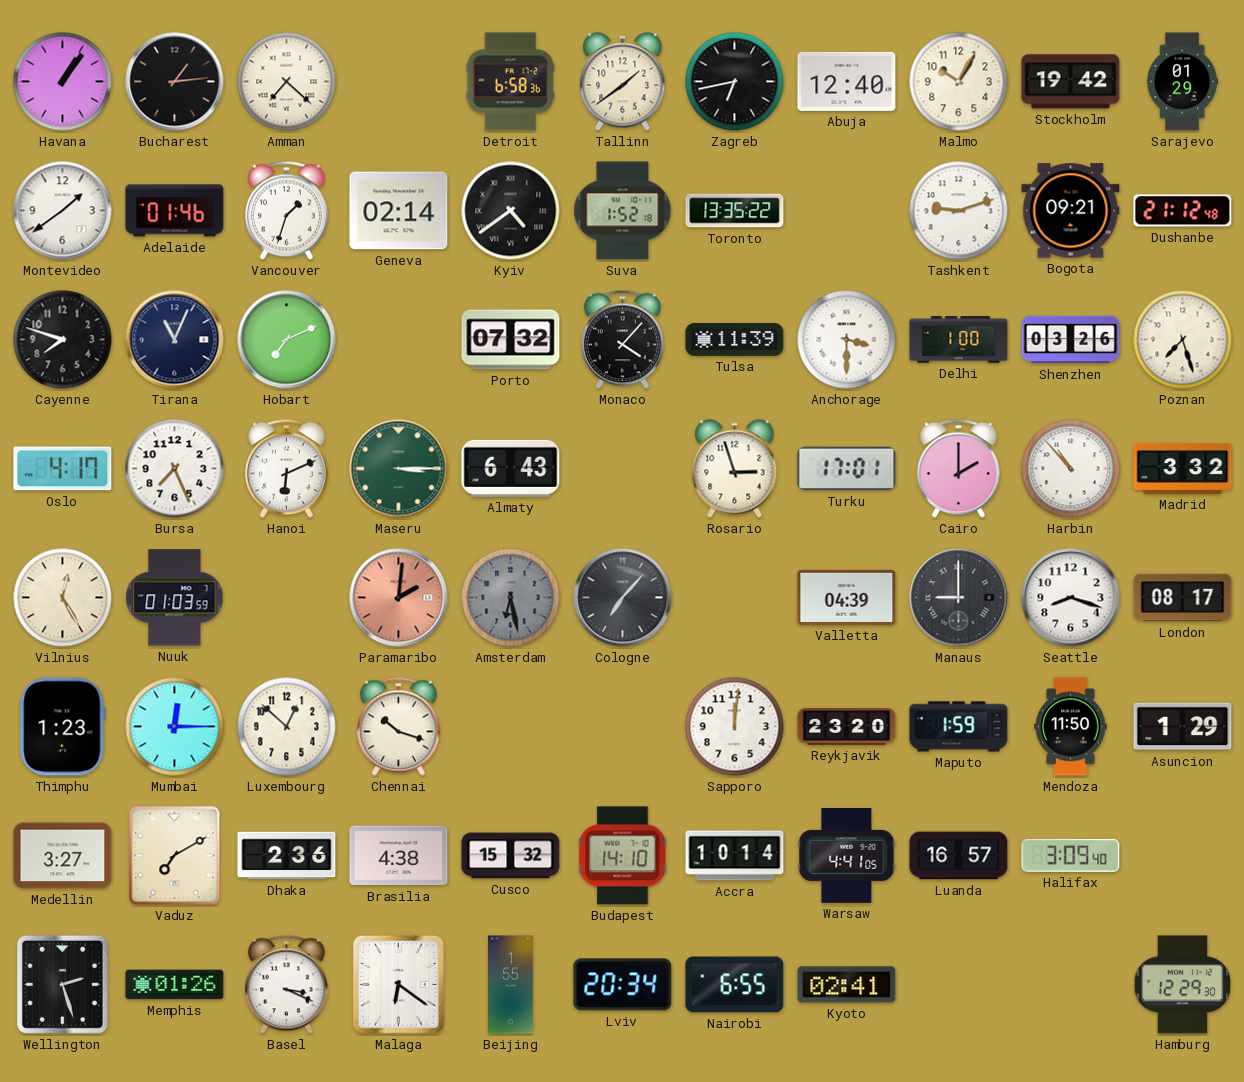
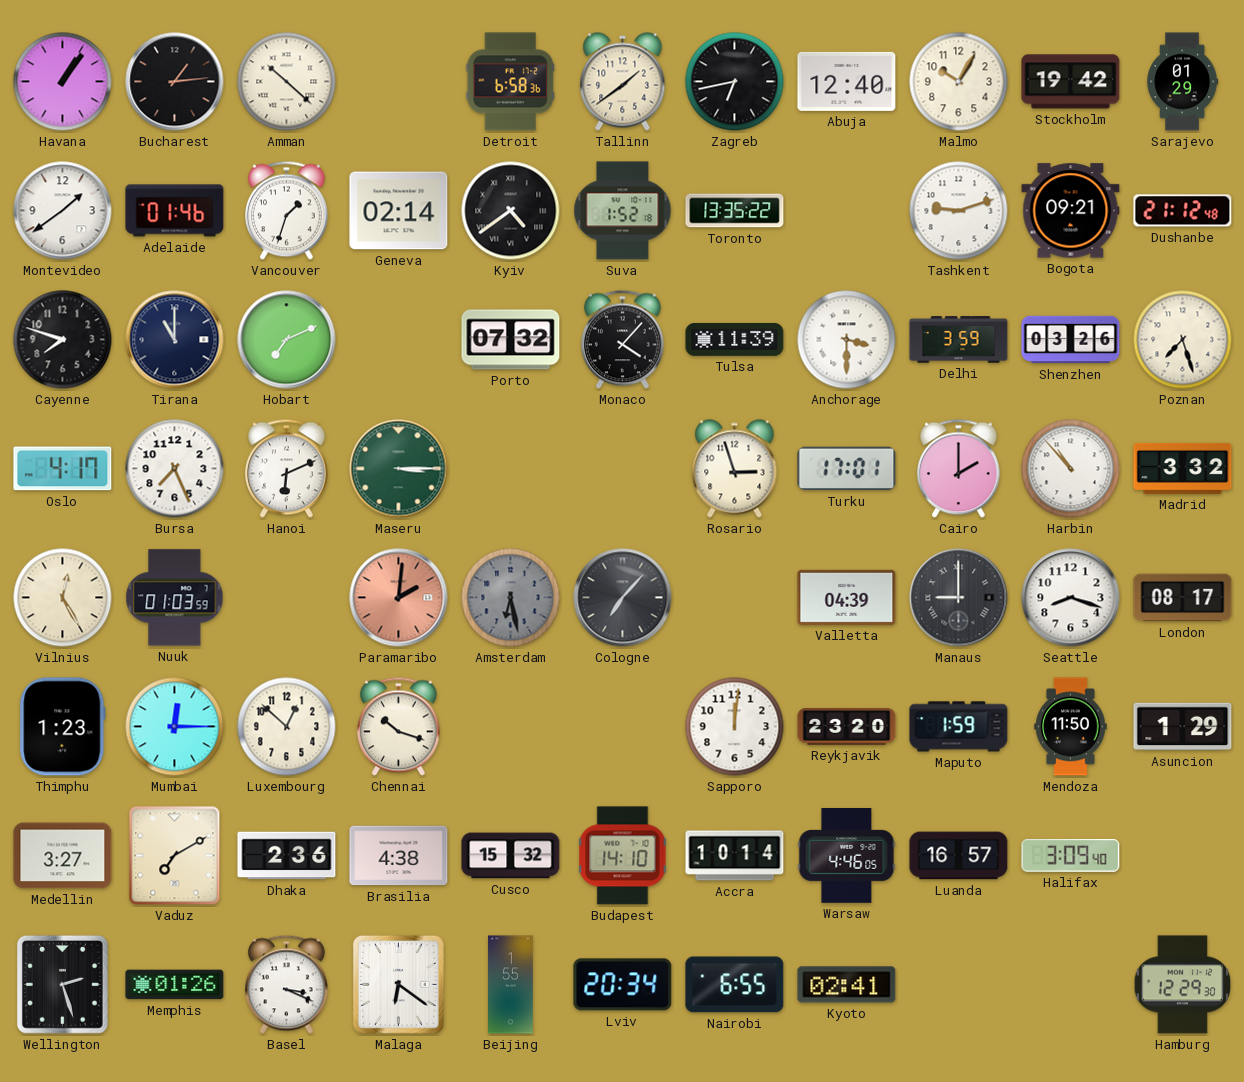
Amman: 7:22 -> 10:22 (287, 82)
Tirana: 11:04 -> 11:00 (175, 340)
Delhi: 1:00 -> 3:59 (959, 340)
Almaty: 6:43 -> none (511, 468)
Warsaw: 4:41 -> 4:46 (847, 856)
